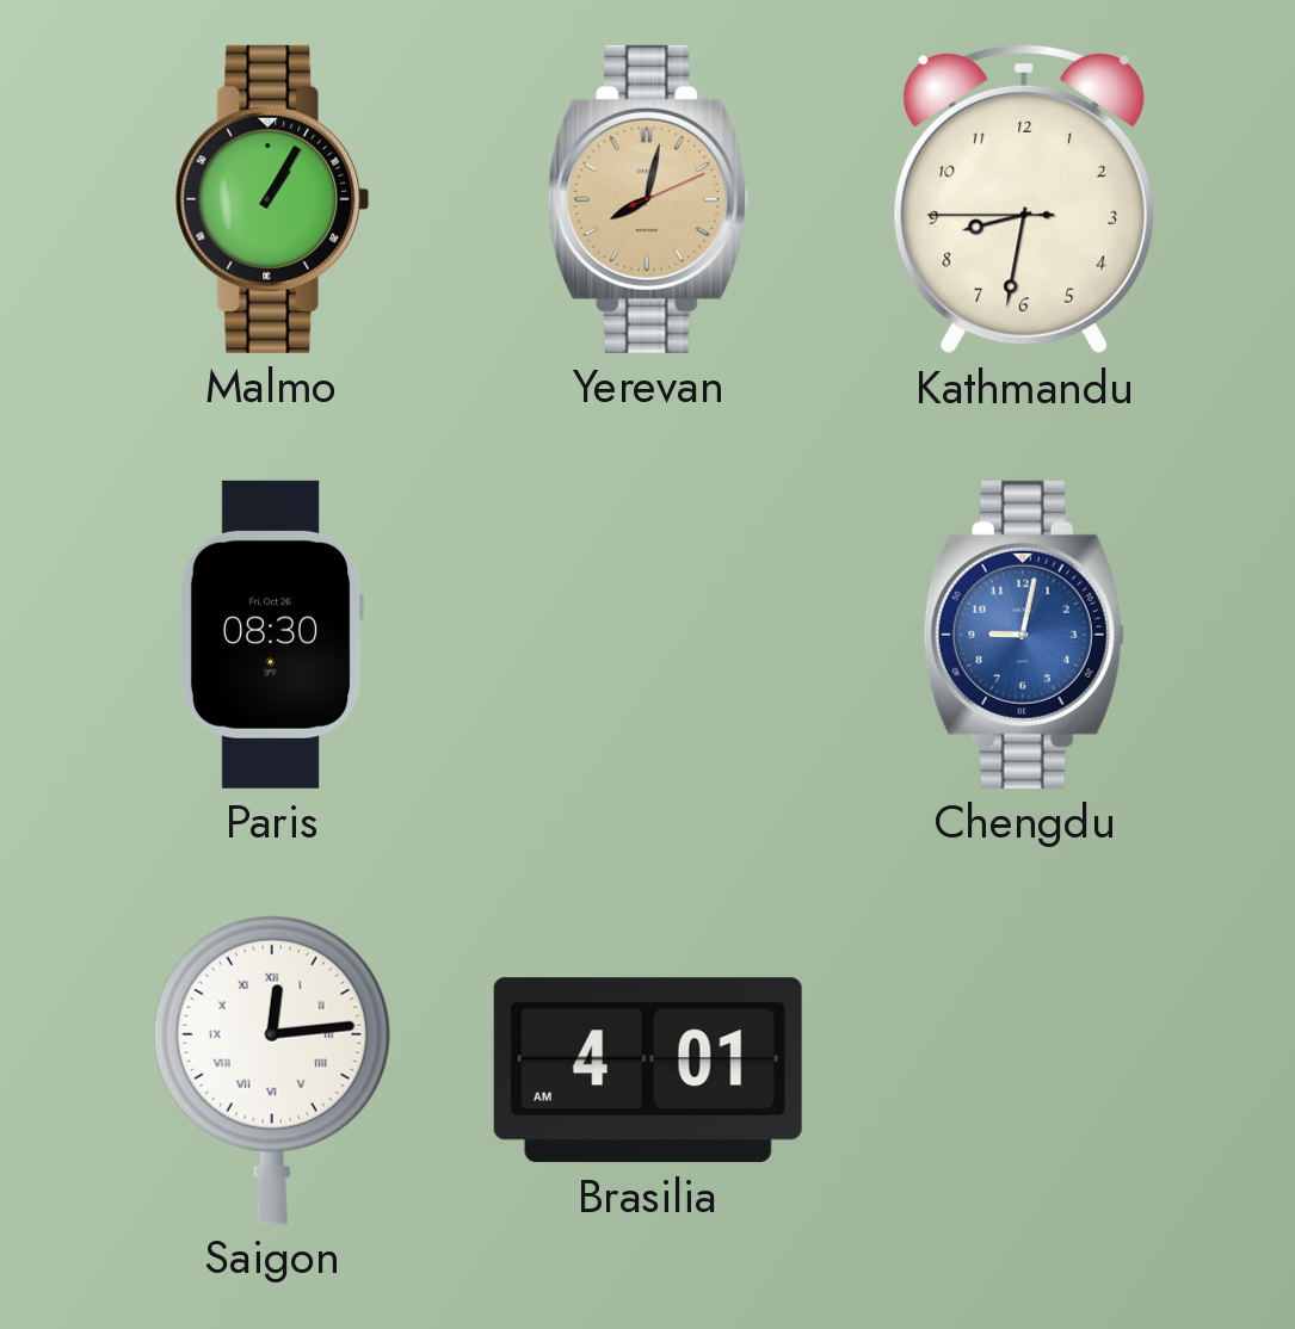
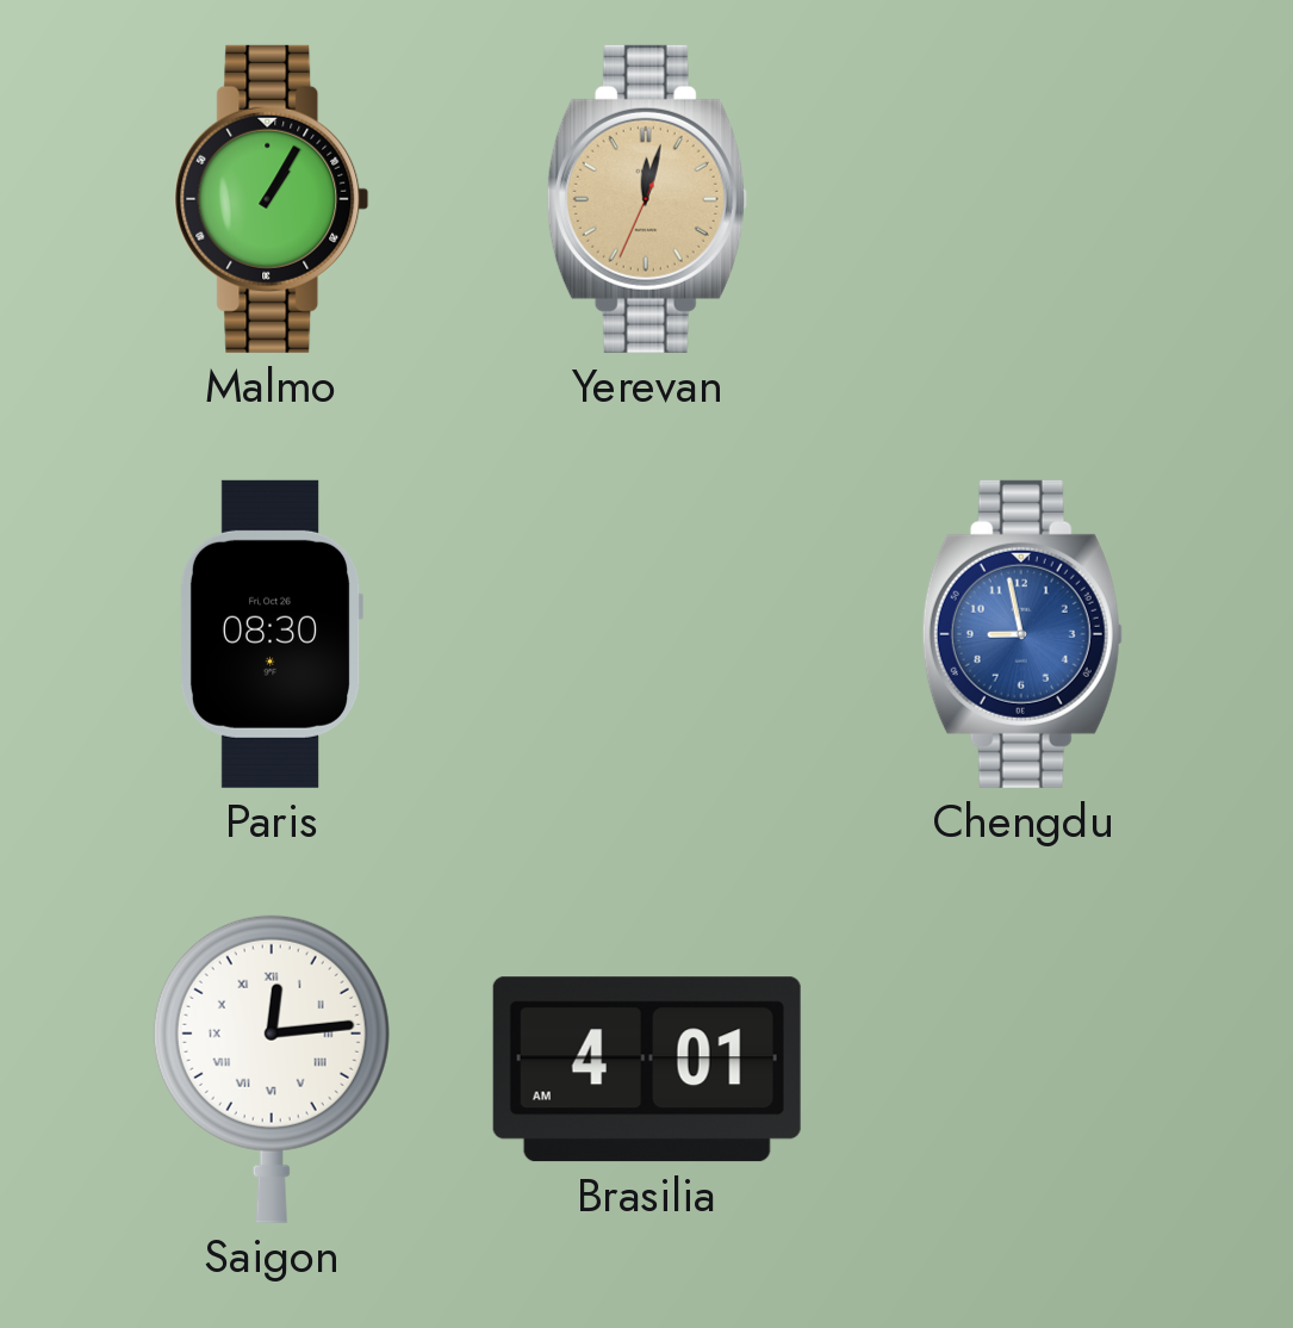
Yerevan: 8:02 -> 12:02 (647, 199)
Kathmandu: 8:31 -> none (1023, 199)
Chengdu: 9:02 -> 8:58 (1022, 634)
